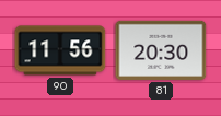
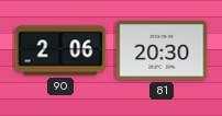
90: 11:56 -> 2:06 (60, 50)
